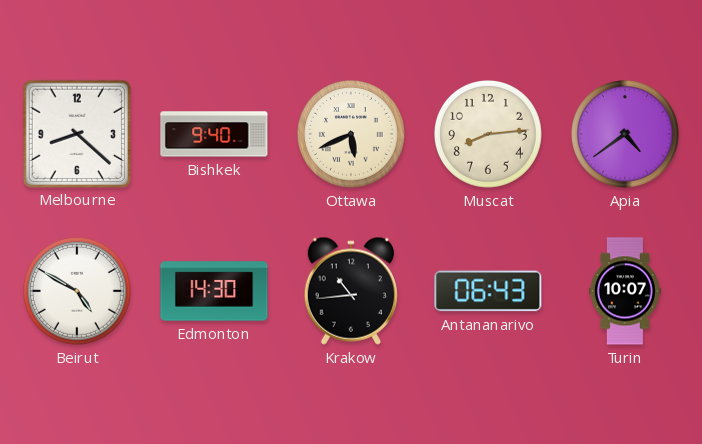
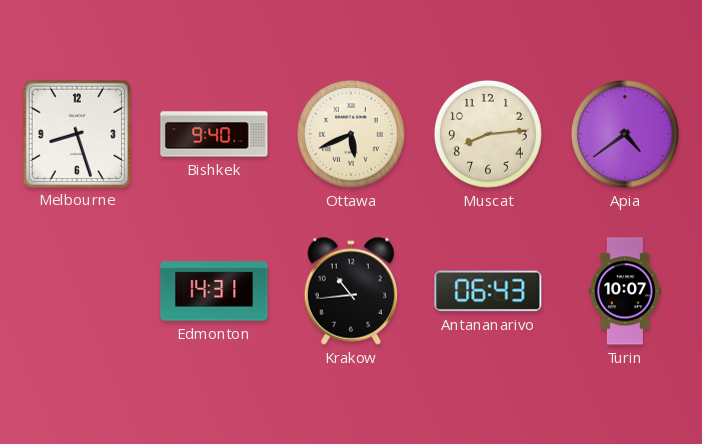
Melbourne: 8:22 -> 8:27 (76, 133)
Beirut: 4:50 -> none (77, 291)
Edmonton: 14:30 -> 14:31 (214, 291)
